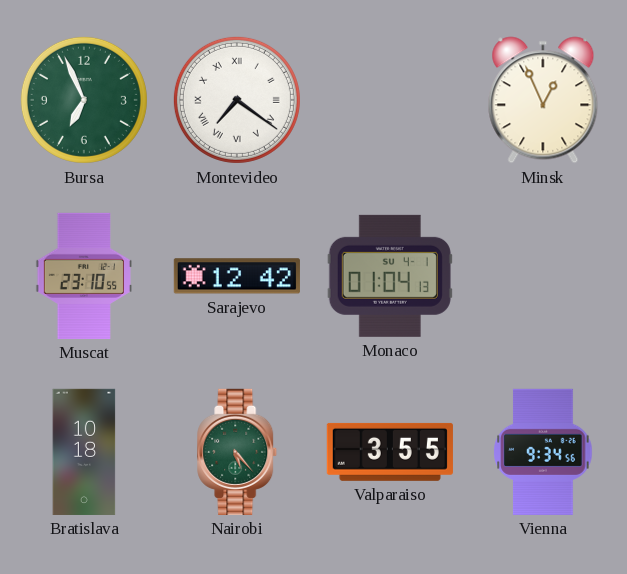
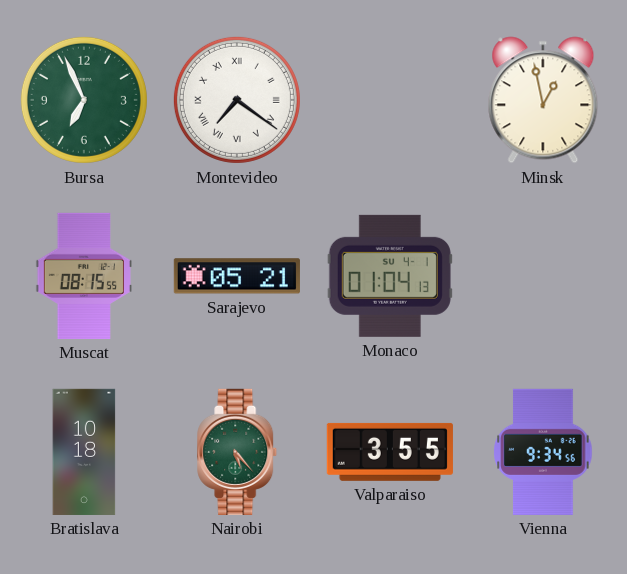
Minsk: 12:56 -> 12:58 (543, 100)
Muscat: 23:10 -> 08:15 (84, 276)
Sarajevo: 12:42 -> 05:21 (237, 276)
